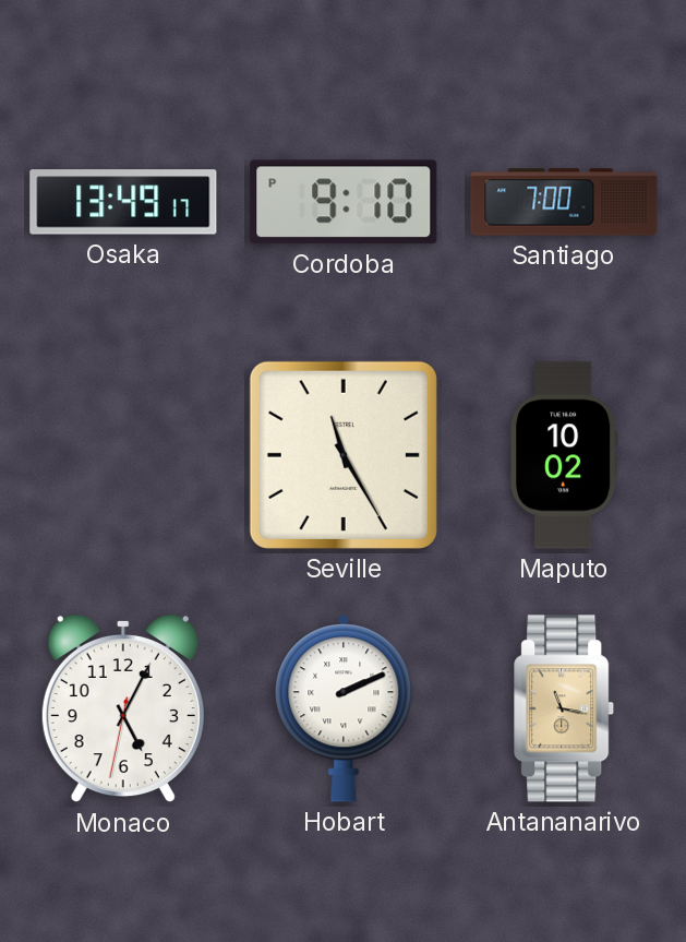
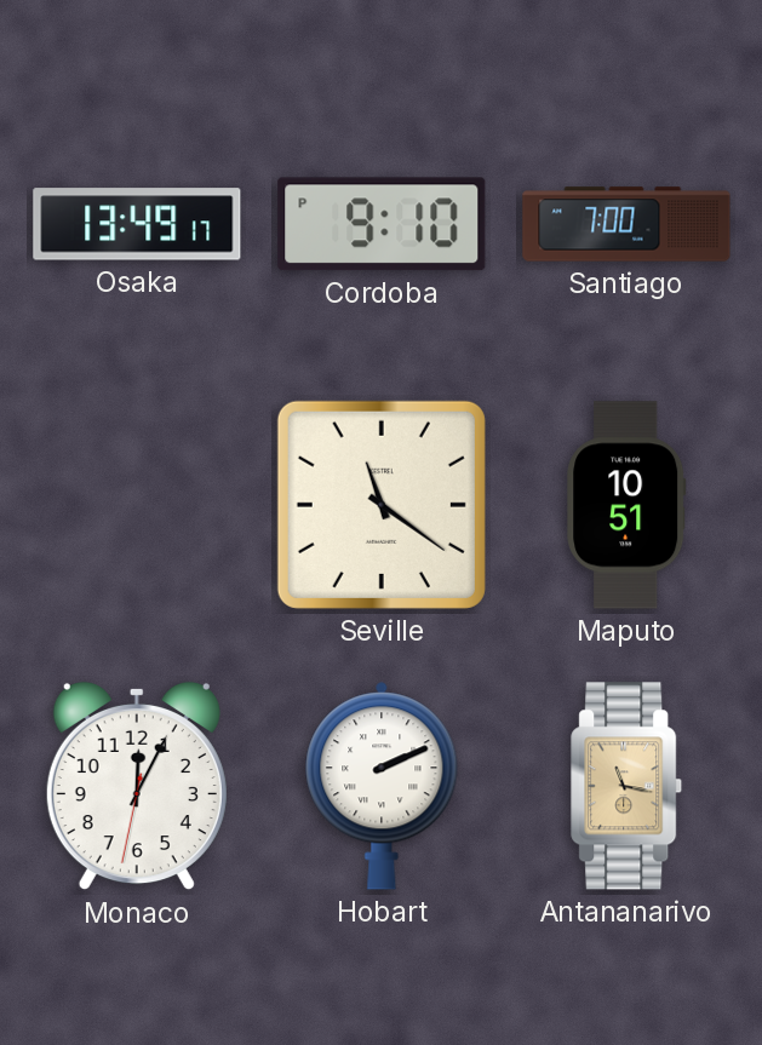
Seville: 11:25 -> 11:21 (382, 505)
Maputo: 10:02 -> 10:51 (626, 505)
Monaco: 5:04 -> 12:04 (137, 786)
